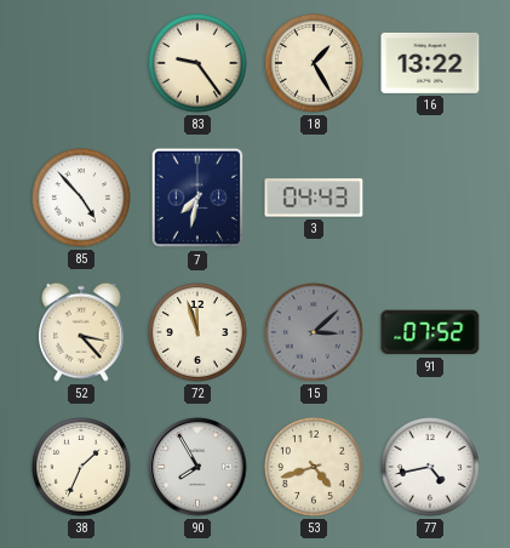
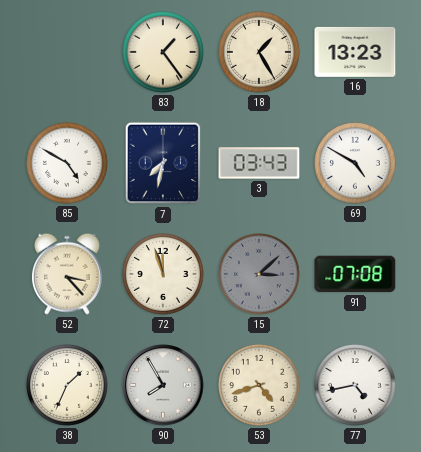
83: 9:24 -> 1:24 (164, 53)
16: 13:22 -> 13:23 (355, 52)
85: 4:53 -> 4:50 (68, 164)
3: 04:43 -> 03:43 (259, 163)
69: none -> 4:50 (356, 164)
91: 07:52 -> 07:08 (355, 274)
